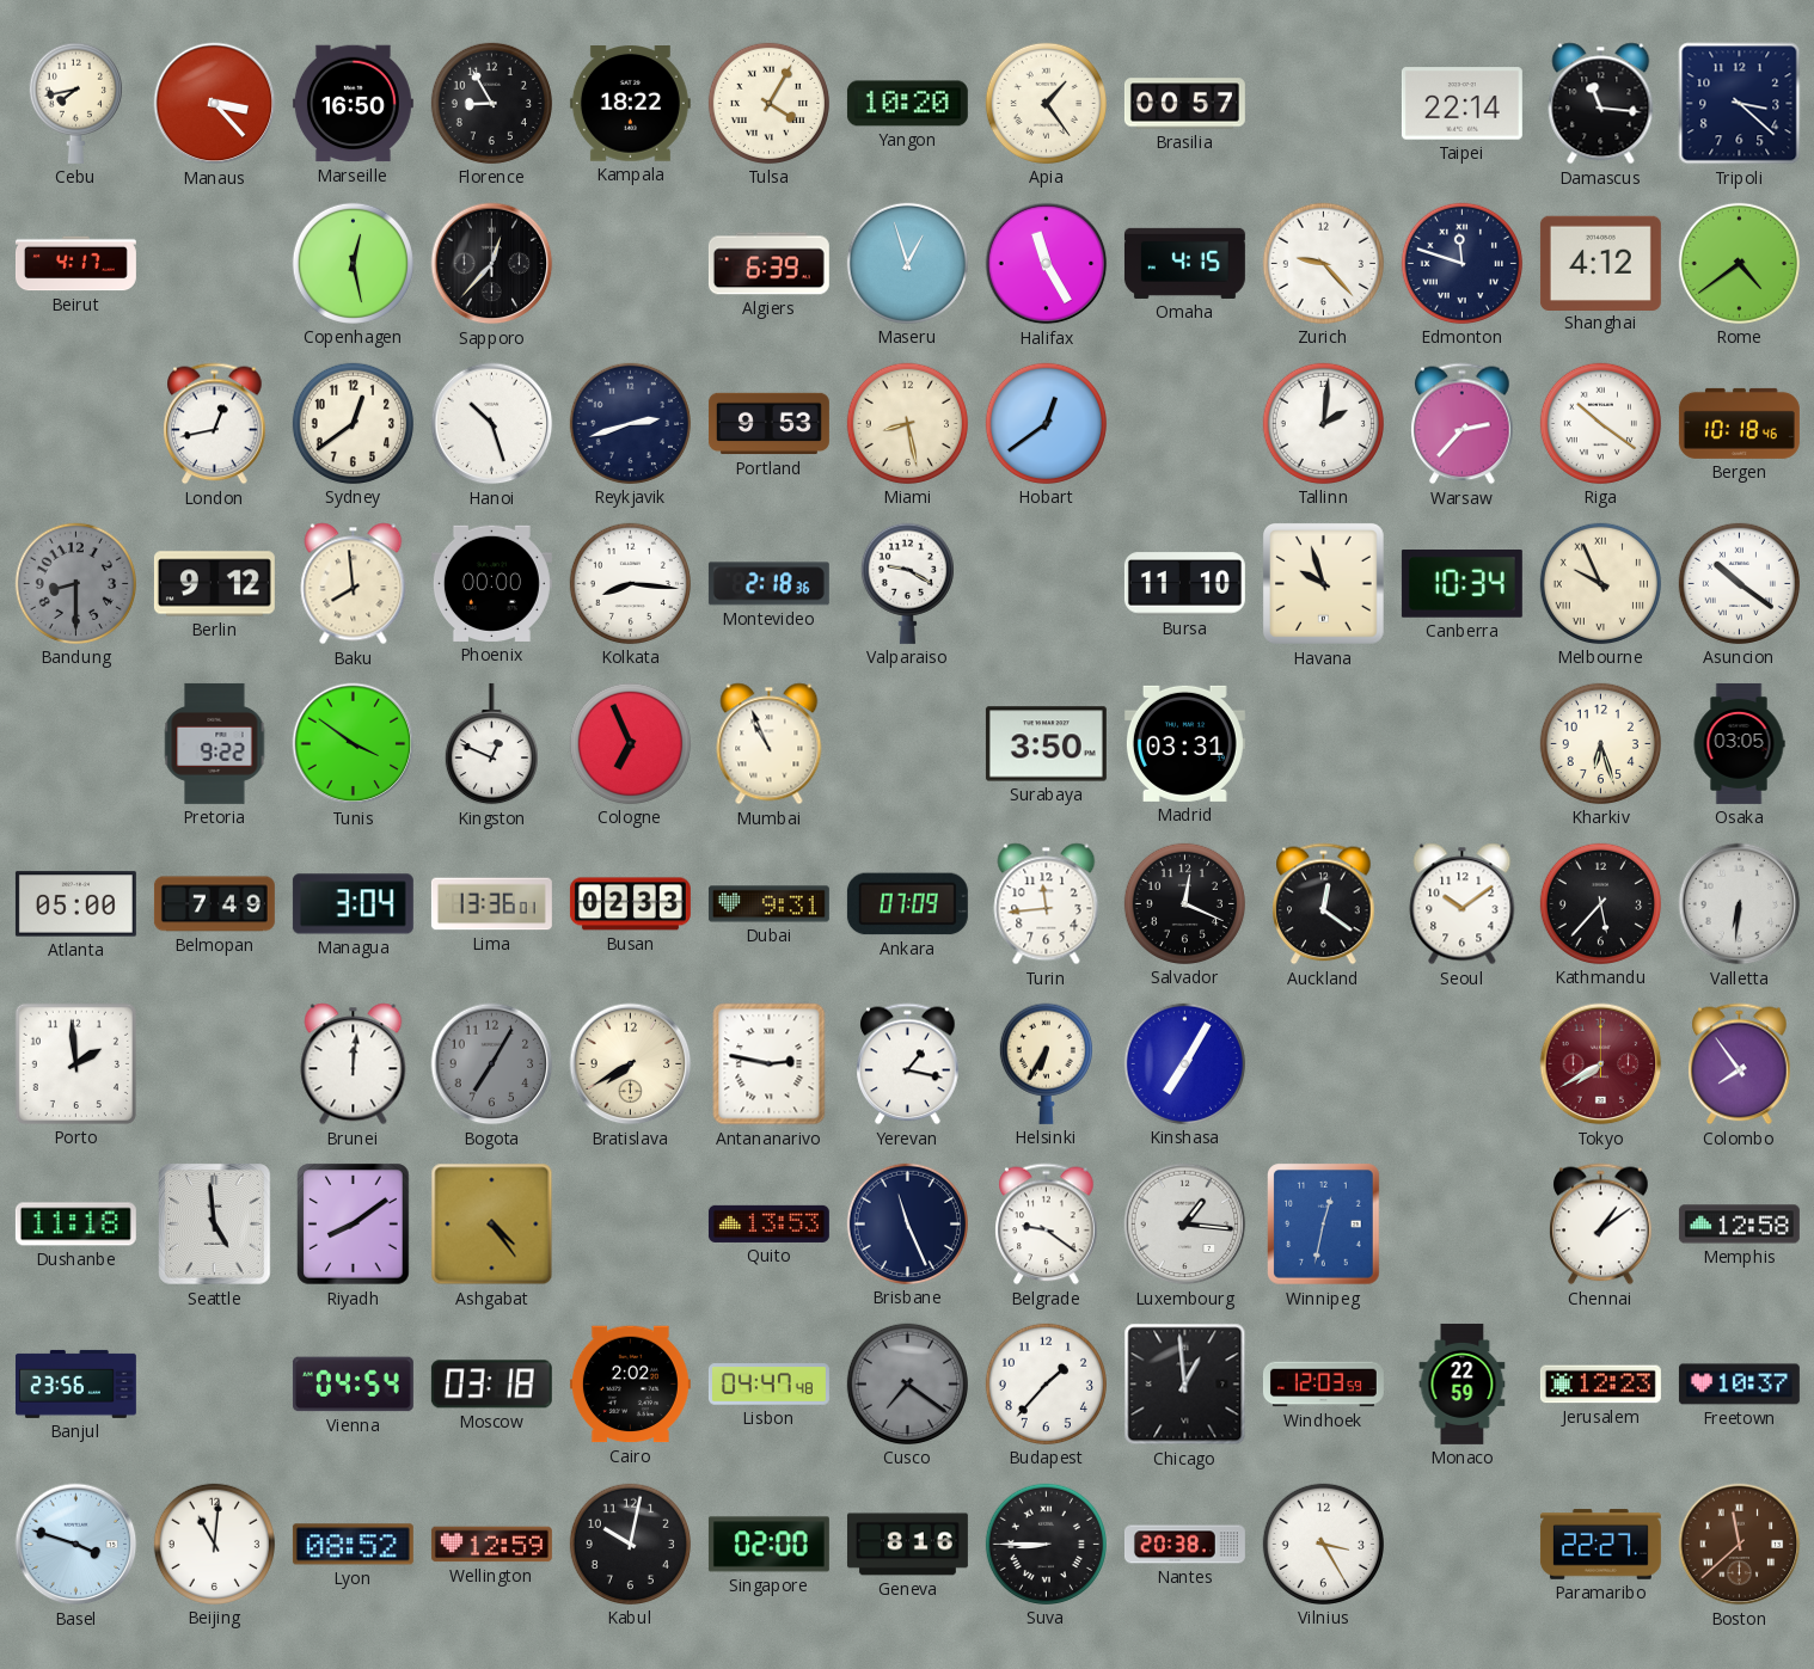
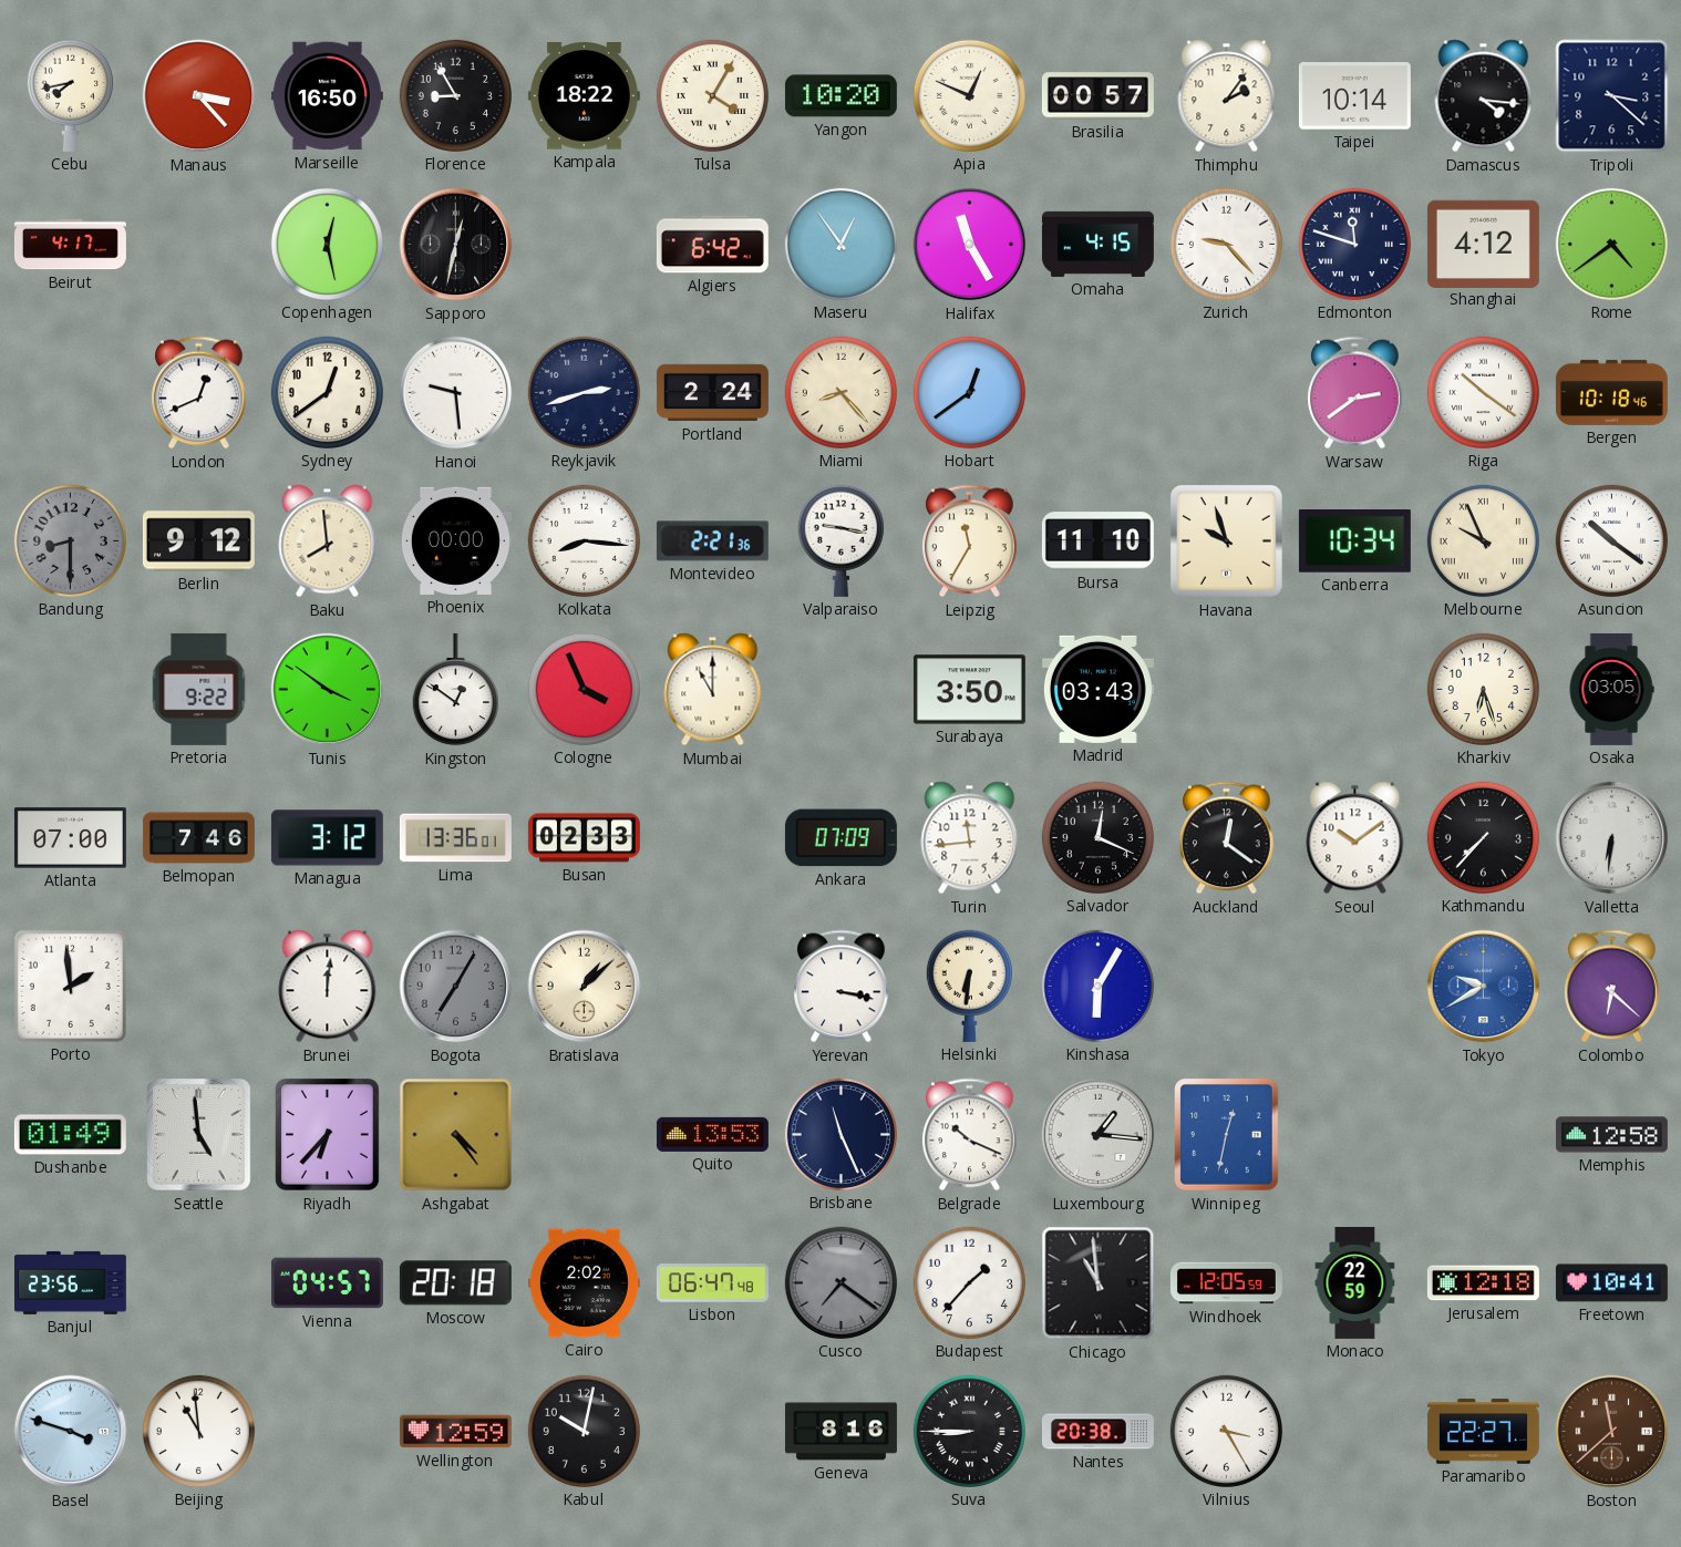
Apia: 1:24 -> 12:49 (969, 95)
Thimphu: none -> 2:06 (1227, 96)
Taipei: 22:14 -> 10:14 (1354, 96)
Damascus: 11:16 -> 4:16 (1484, 96)
Sapporo: 12:37 -> 12:32 (456, 245)
Algiers: 6:39 -> 6:42 (712, 245)
Maseru: 12:57 -> 12:54 (840, 244)
London: 12:43 -> 12:41 (199, 393)
Hanoi: 10:27 -> 9:29 (456, 393)
Portland: 9:53 -> 2:24 (712, 393)
Miami: 8:28 -> 8:23 (840, 392)
Tallinn: 2:01 -> none (1323, 423)
Warsaw: 2:37 -> 2:39 (1355, 393)
Montevideo: 2:18 -> 2:21 (712, 542)
Valparaiso: 9:20 -> 9:17 (840, 540)
Leipzig: none -> 11:35 (970, 542)
Kingston: 12:49 -> 12:51 (455, 690)
Cologne: 6:56 -> 3:56 (584, 689)
Mumbai: 10:56 -> 11:00 (713, 690)
Madrid: 03:31 -> 03:43 (1097, 689)
Atlanta: 05:00 -> 07:00 (70, 838)
Belmopan: 7:49 -> 7:46 (198, 838)
Managua: 3:04 -> 3:12 (327, 838)
Dubai: 9:31 -> none (768, 904)
Kathmandu: 5:37 -> 7:37 (1483, 837)
Bratislava: 7:40 -> 1:08 (585, 987)
Antananarivo: 2:47 -> none (770, 1064)
Yerevan: 1:17 -> 3:17 (842, 987)
Helsinki: 6:35 -> 6:31 (969, 986)
Kinshasa: 7:05 -> 6:05 (1097, 986)
Tokyo: 7:40 -> 9:40 (1484, 987)
Tokyo dial: burgundy -> blue (1484, 987)
Colombo: 7:54 -> 6:22 (1612, 987)
Dushanbe: 11:18 -> 01:49 (70, 1135)
Riyadh: 8:09 -> 6:37 (328, 1135)
Belgrade: 9:21 -> 10:19 (970, 1135)
Chennai: 1:09 -> none (1601, 1225)
Vienna: 04:54 -> 04:57 (327, 1283)
Moscow: 03:18 -> 20:18 (455, 1283)
Lisbon: 04:47 -> 06:47 (712, 1283)
Chicago: 12:59 -> 10:59 (1099, 1283)
Windhoek: 12:03 -> 12:05 (1226, 1283)
Jerusalem: 12:23 -> 12:18 (1483, 1283)
Freetown: 10:37 -> 10:41 (1611, 1283)
Beijing: 11:01 -> 10:59 (198, 1431)
Lyon: 08:52 -> none (353, 1545)
Singapore: 02:00 -> none (768, 1545)
